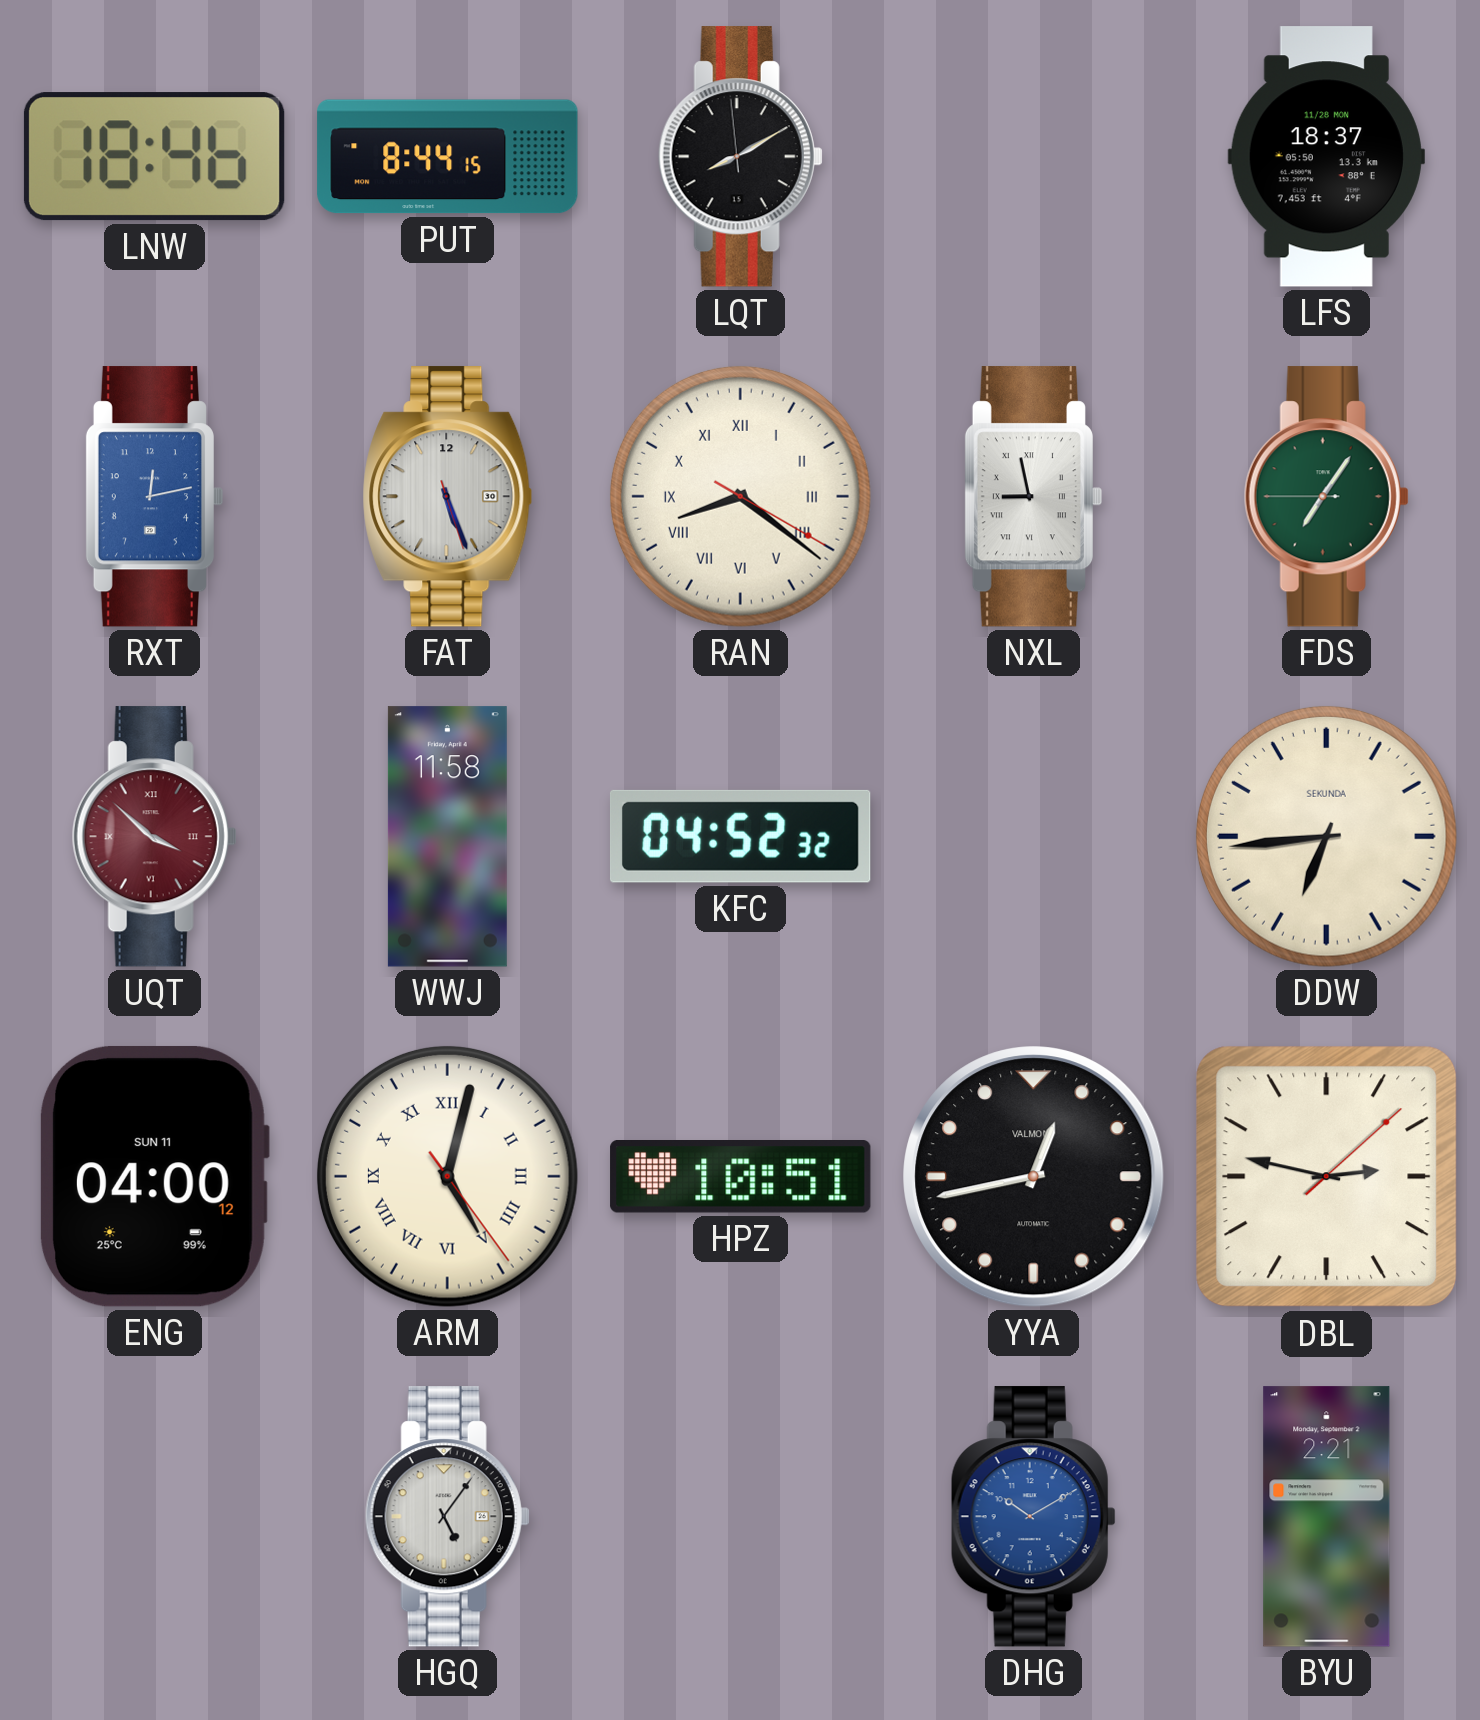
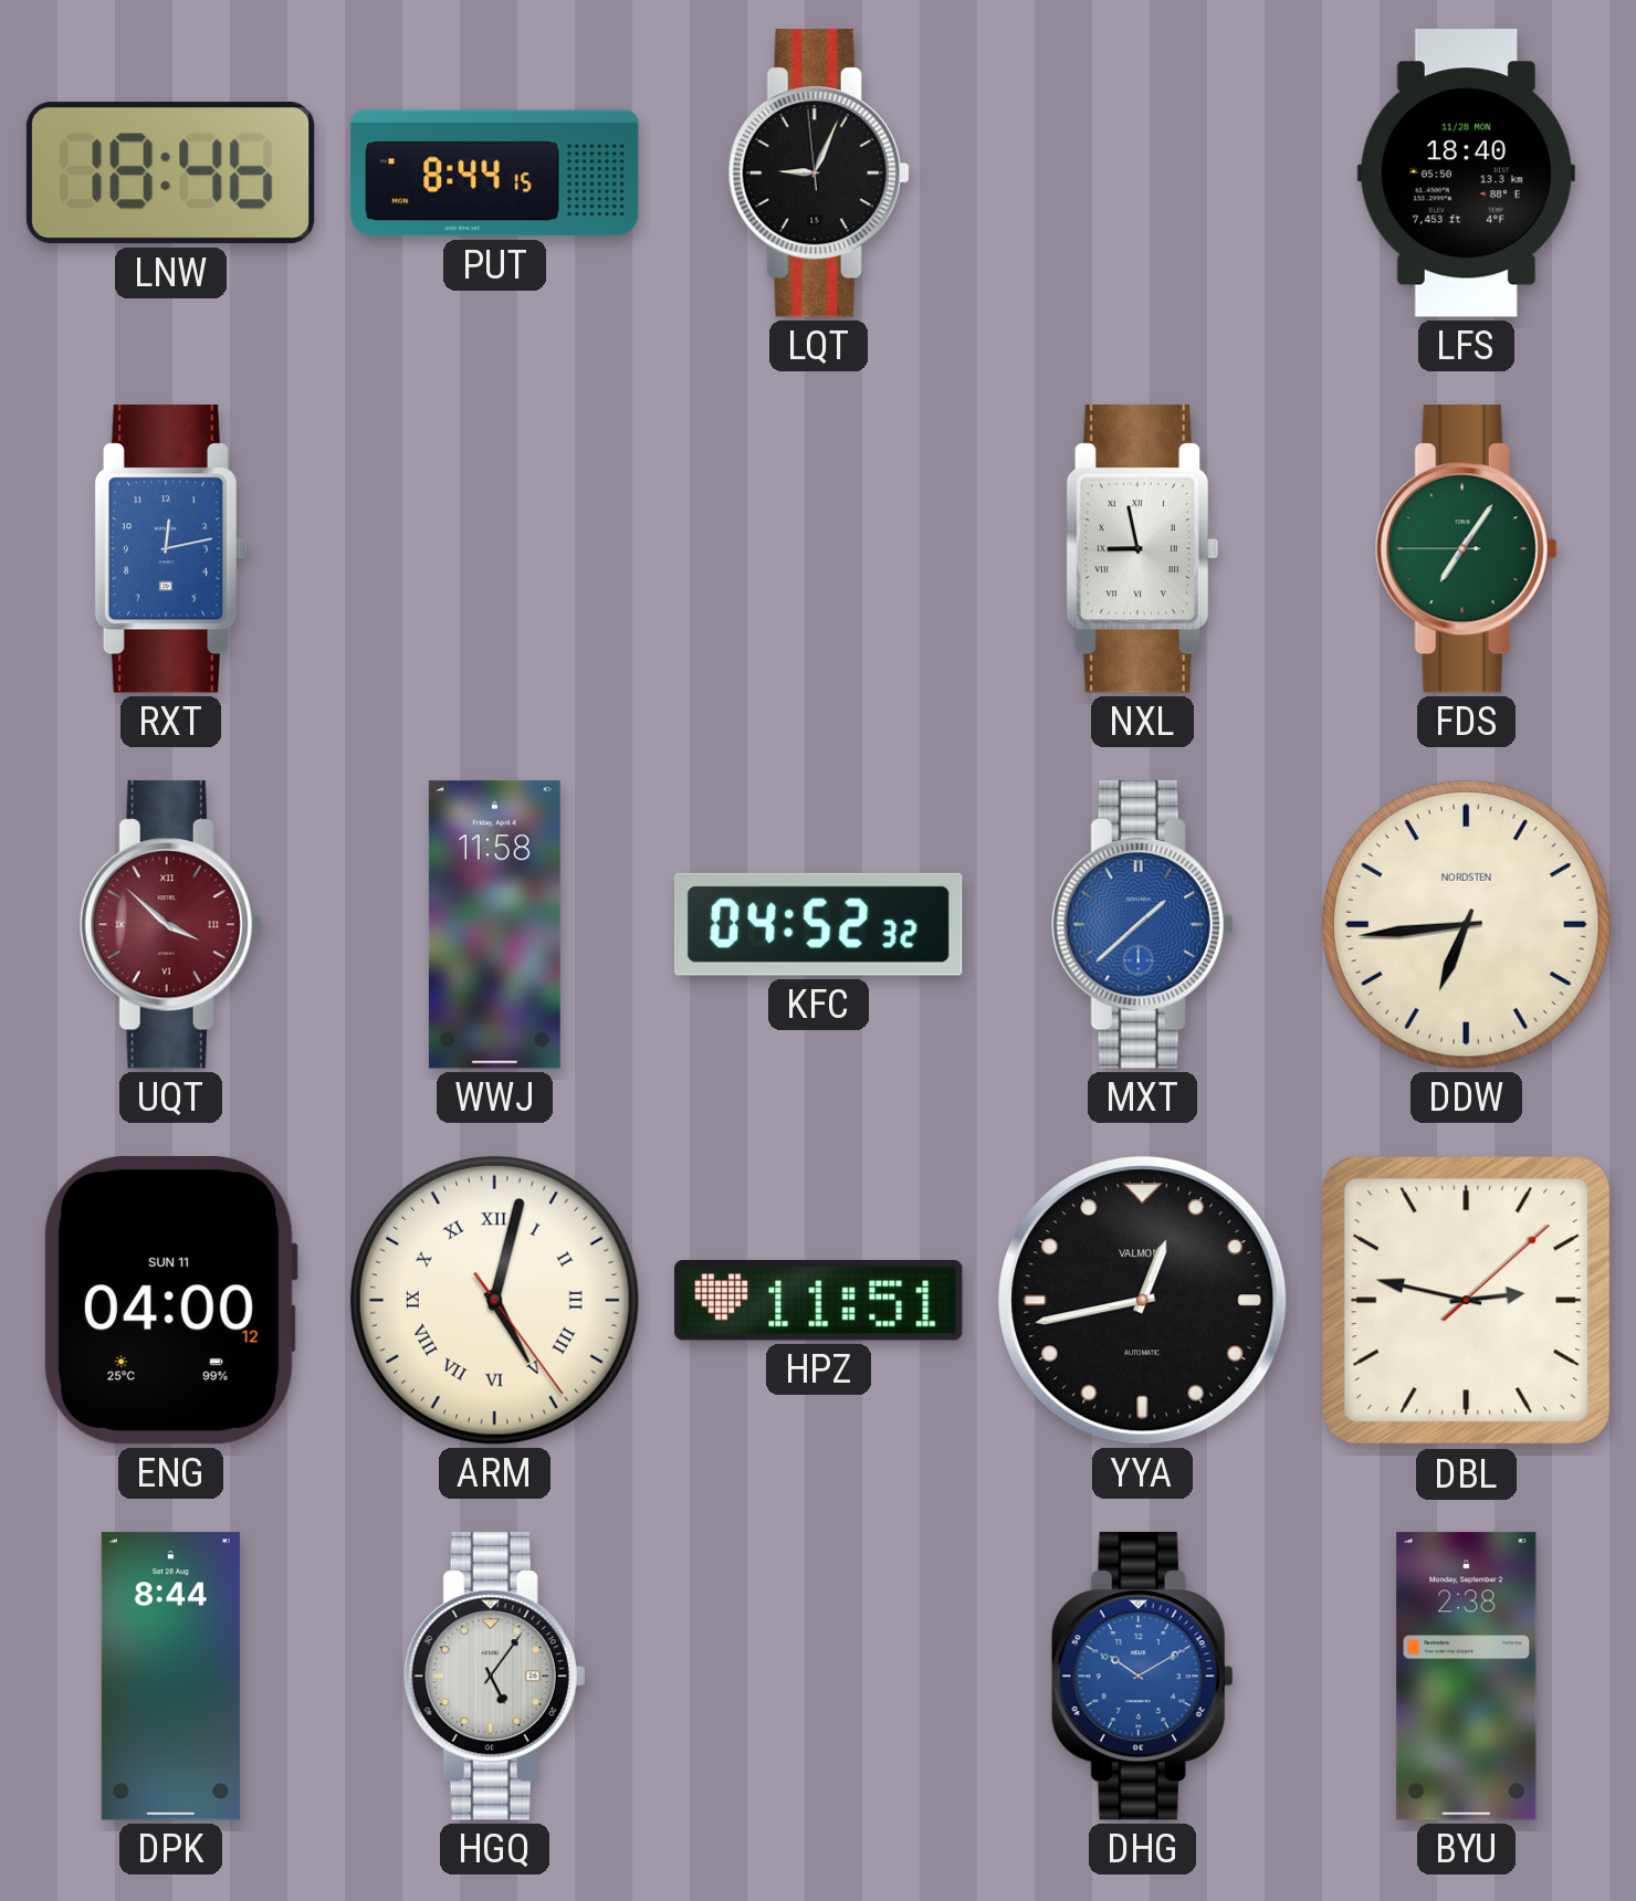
LQT: 8:09 -> 9:03 (818, 174)
LFS: 18:37 -> 18:40 (1466, 174)
FAT: 5:26 -> none (448, 497)
RAN: 8:21 -> none (740, 496)
MXT: none -> 1:38 (1142, 925)
DDW brand: SEKUNDA -> NORDSTEN (1466, 924)
HPZ: 10:51 -> 11:51 (819, 1301)
DPK: none -> 8:44 (170, 1677)
BYU: 2:21 -> 2:38 (1467, 1677)
